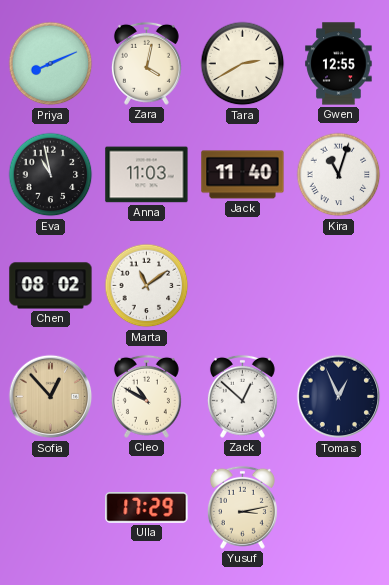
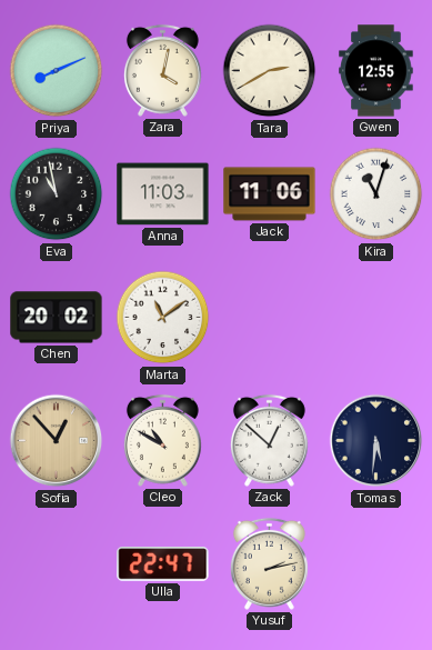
Jack: 11:40 -> 11:06 (270, 194)
Chen: 08:02 -> 20:02 (57, 318)
Tomas: 12:56 -> 5:31 (376, 441)
Ulla: 17:29 -> 22:47 (163, 564)
Yusuf: 3:13 -> 2:13 (269, 563)
